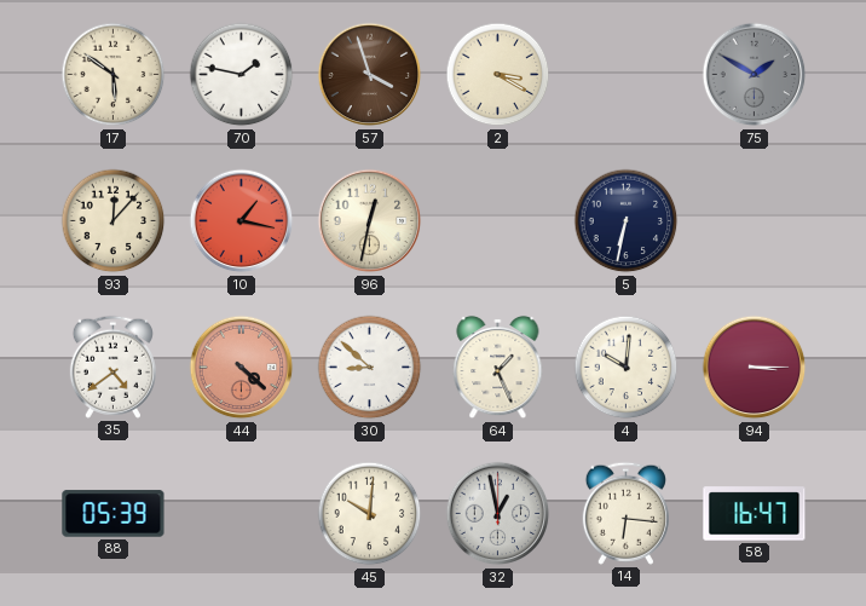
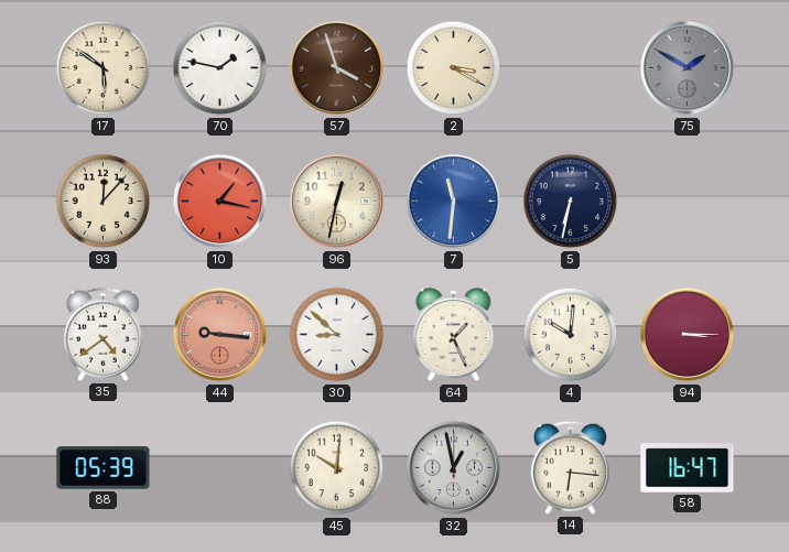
7: none -> 11:31 (454, 202)
44: 4:22 -> 9:16 (220, 335)
